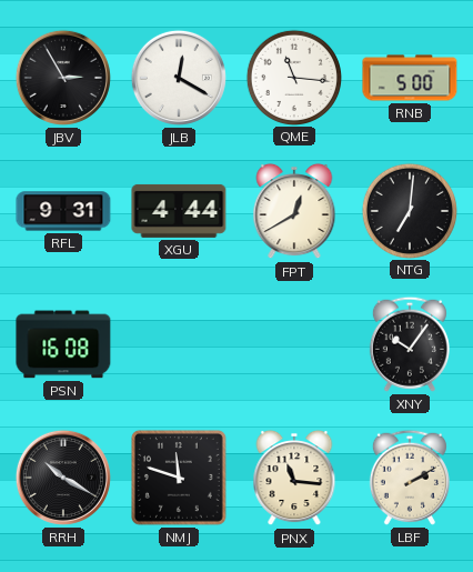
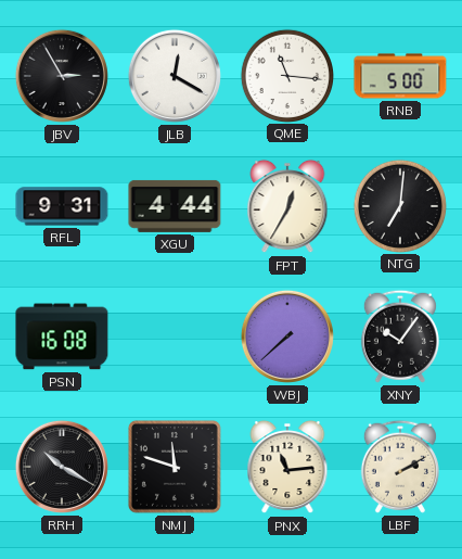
FPT: 12:40 -> 12:35 (287, 206)
WBJ: none -> 7:38 (287, 336)
PNX: 11:16 -> 11:14 (287, 467)
